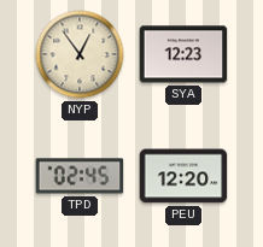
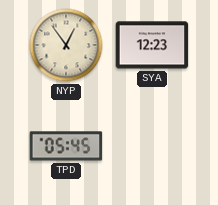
TPD: 02:45 -> 05:45 (66, 146)
PEU: 12:20 -> none (183, 176)
